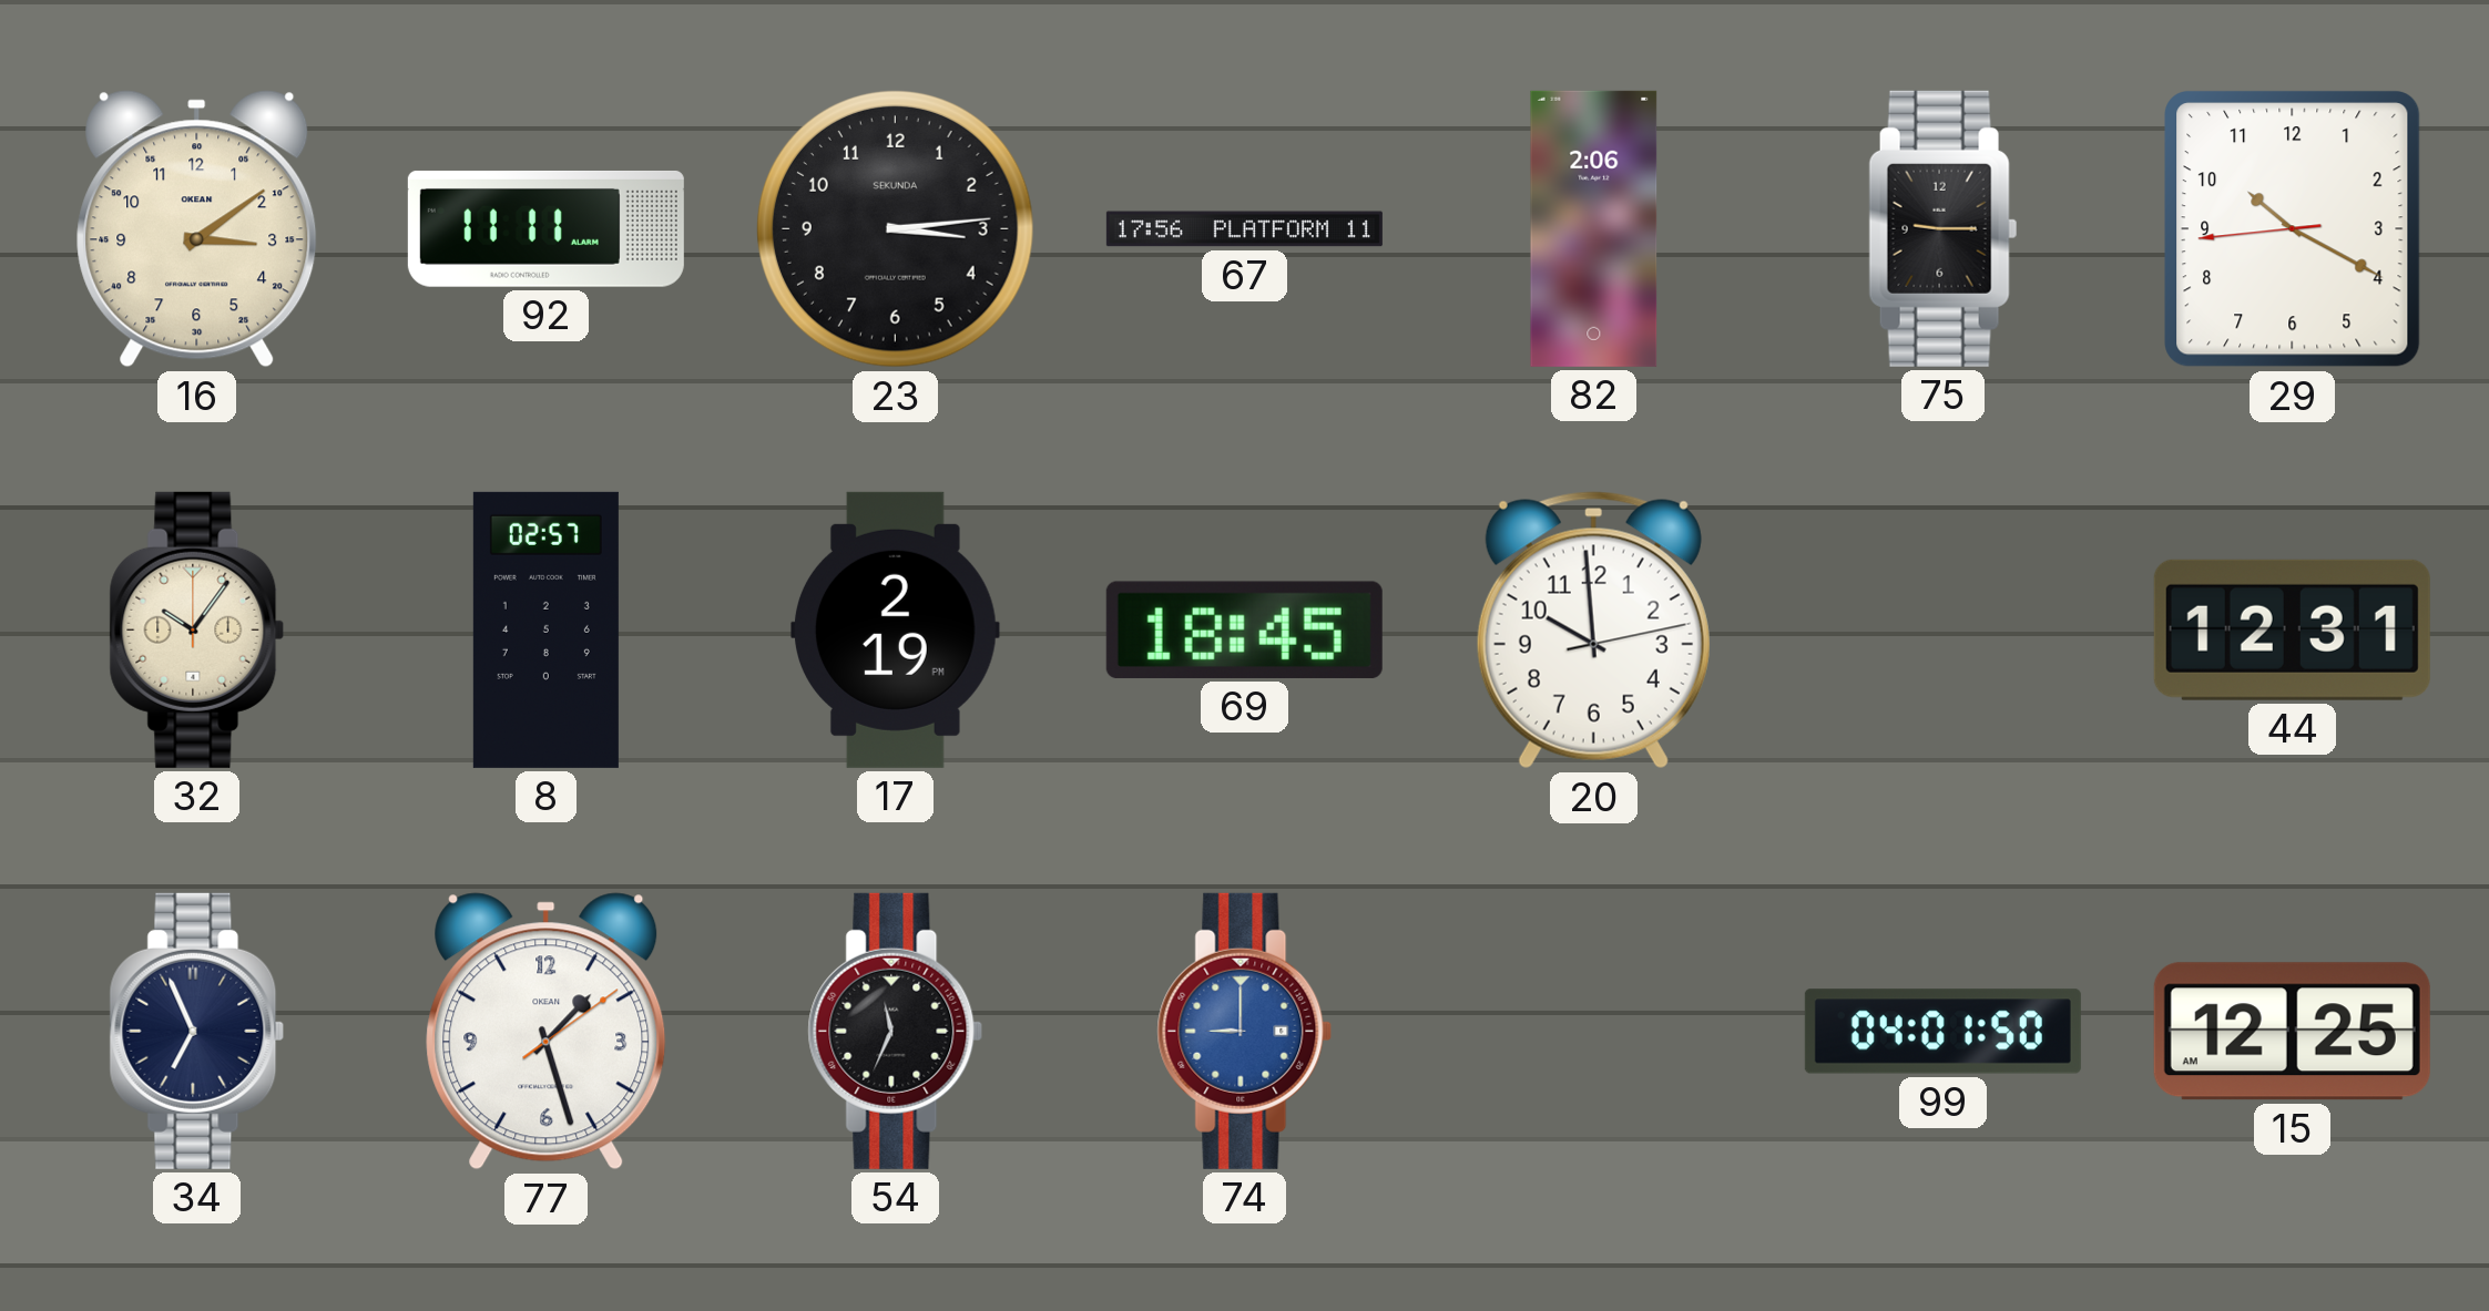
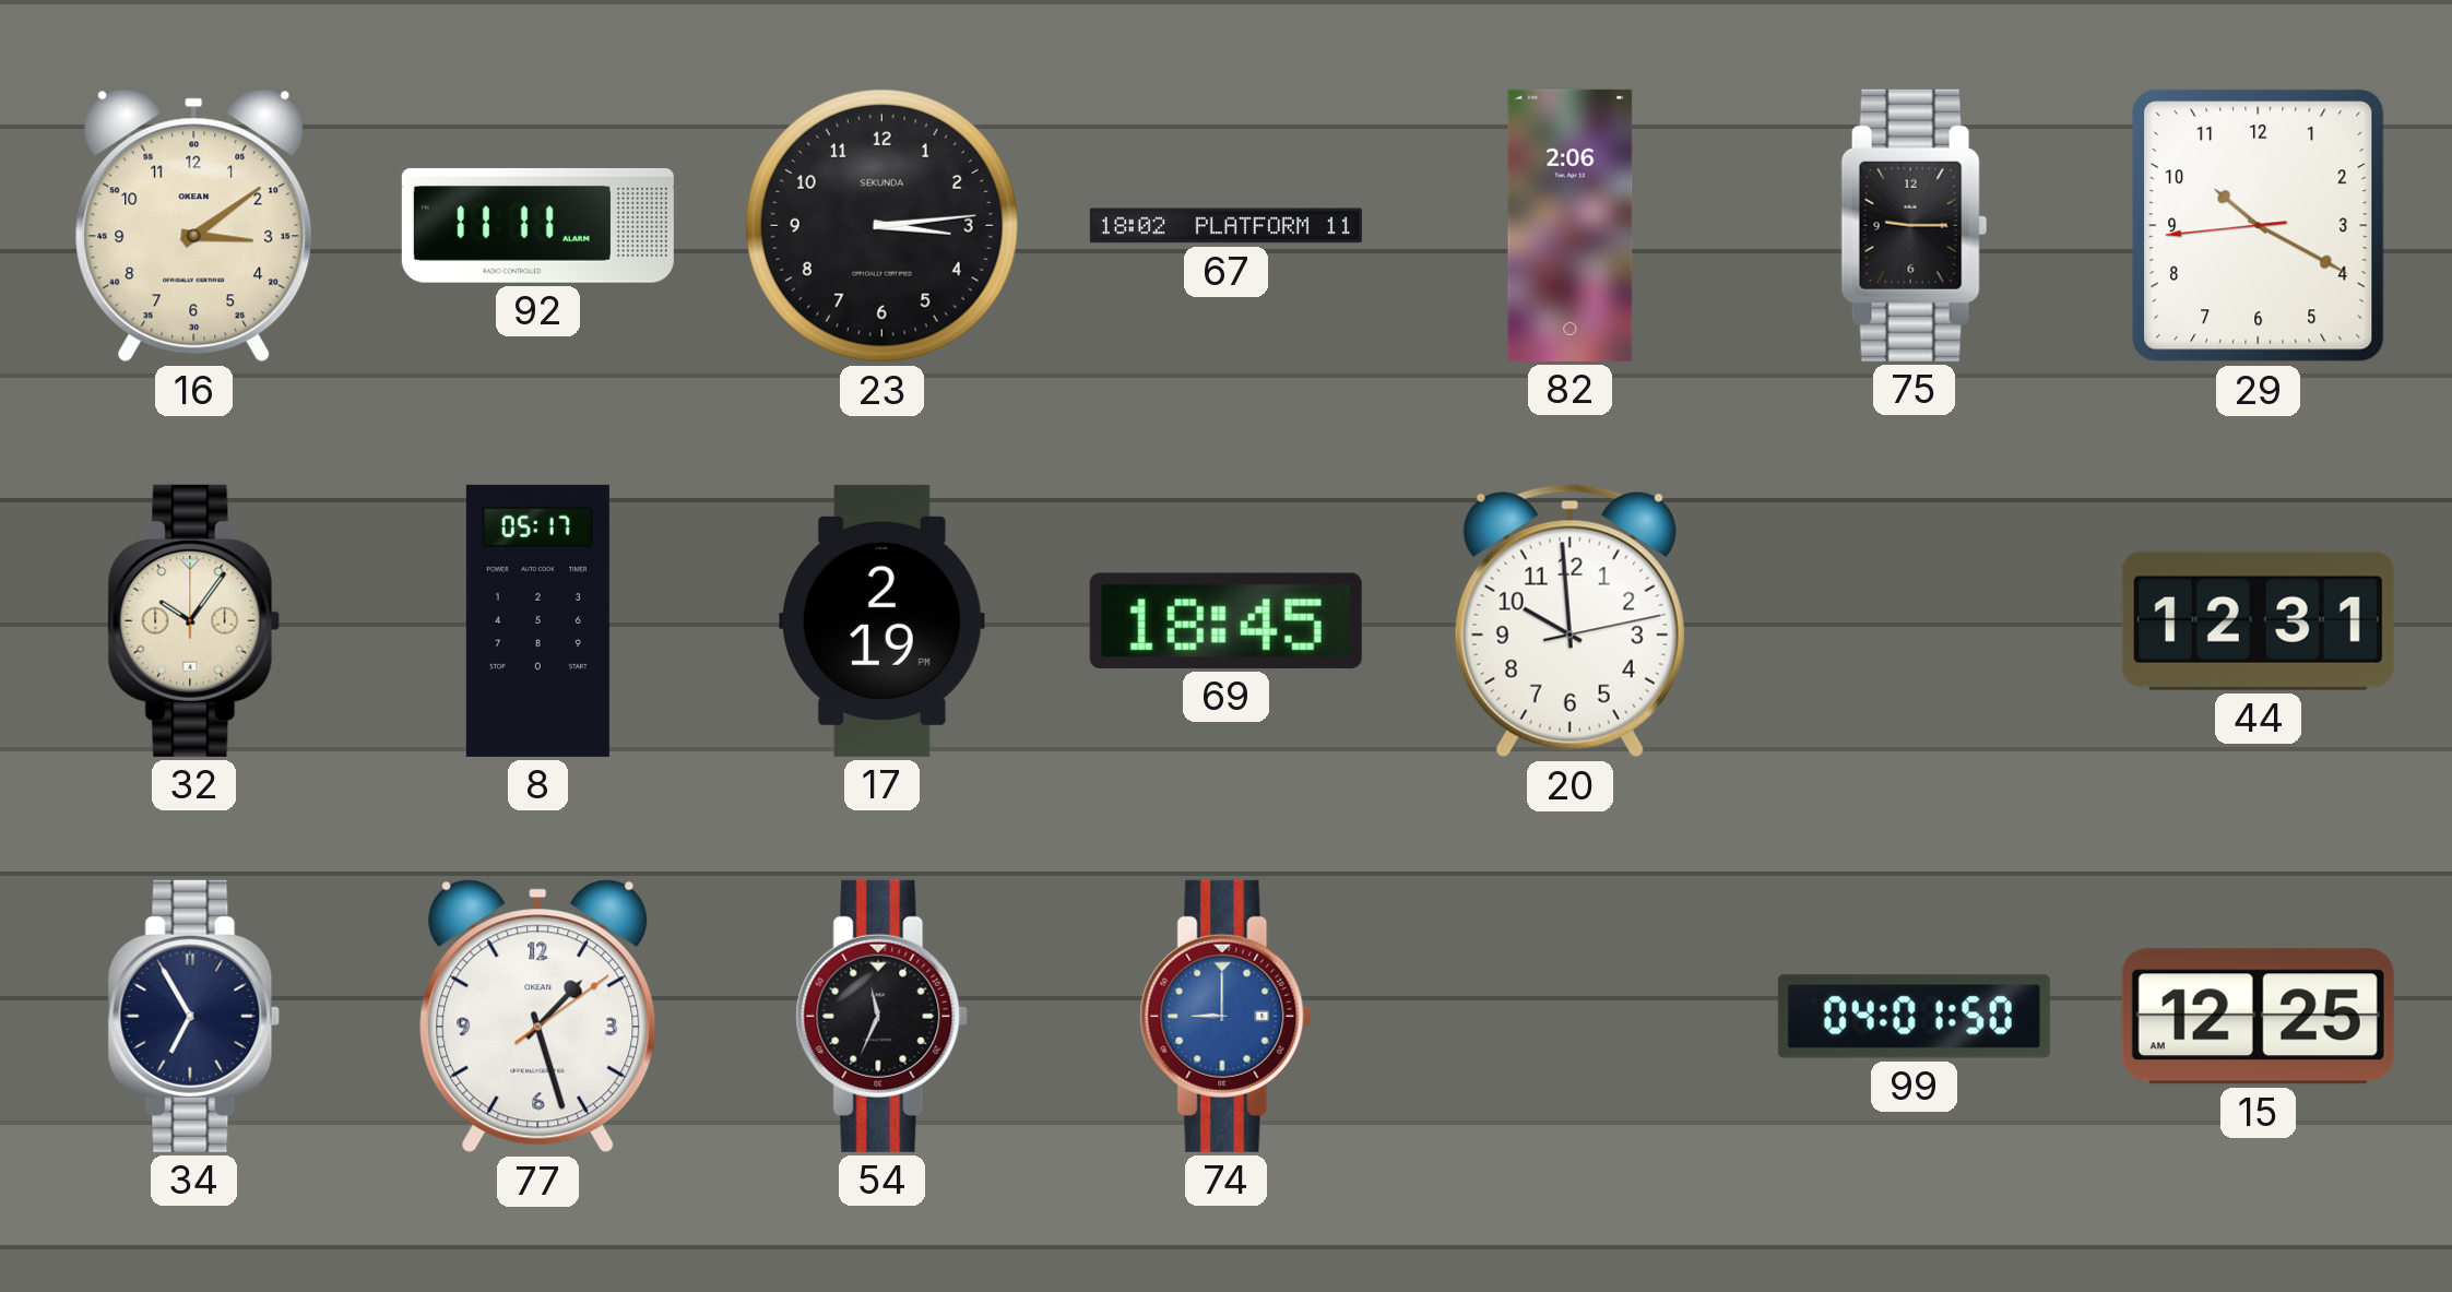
67: 17:56 -> 18:02 (1225, 226)
8: 02:57 -> 05:17 (537, 620)
34: 6:56 -> 6:55 (194, 1016)
